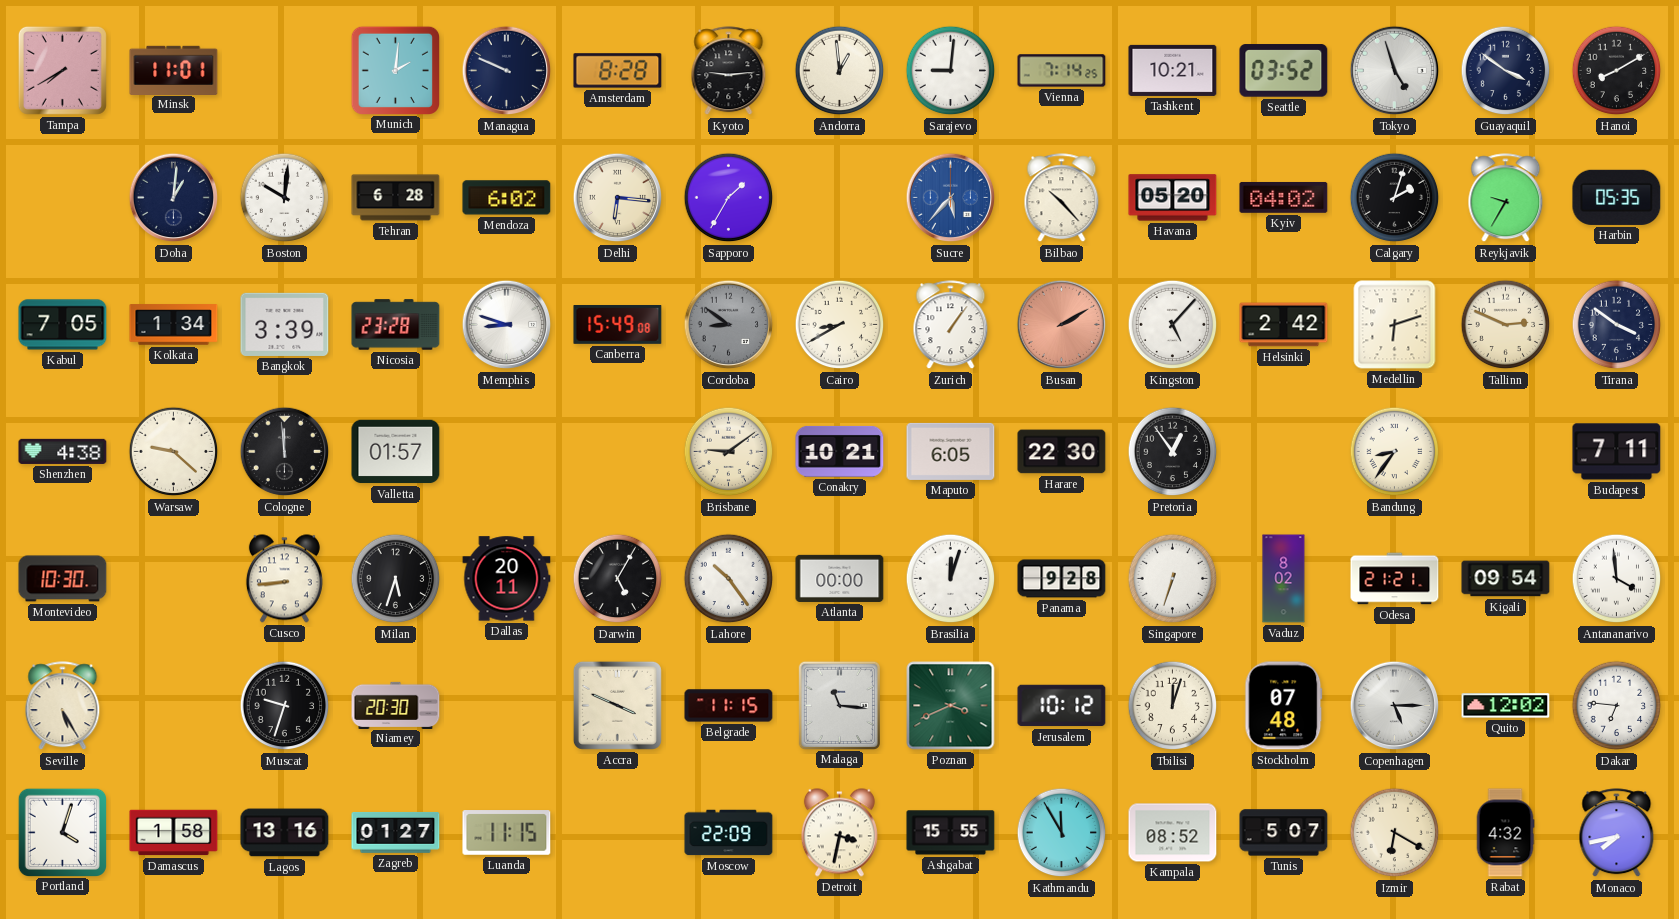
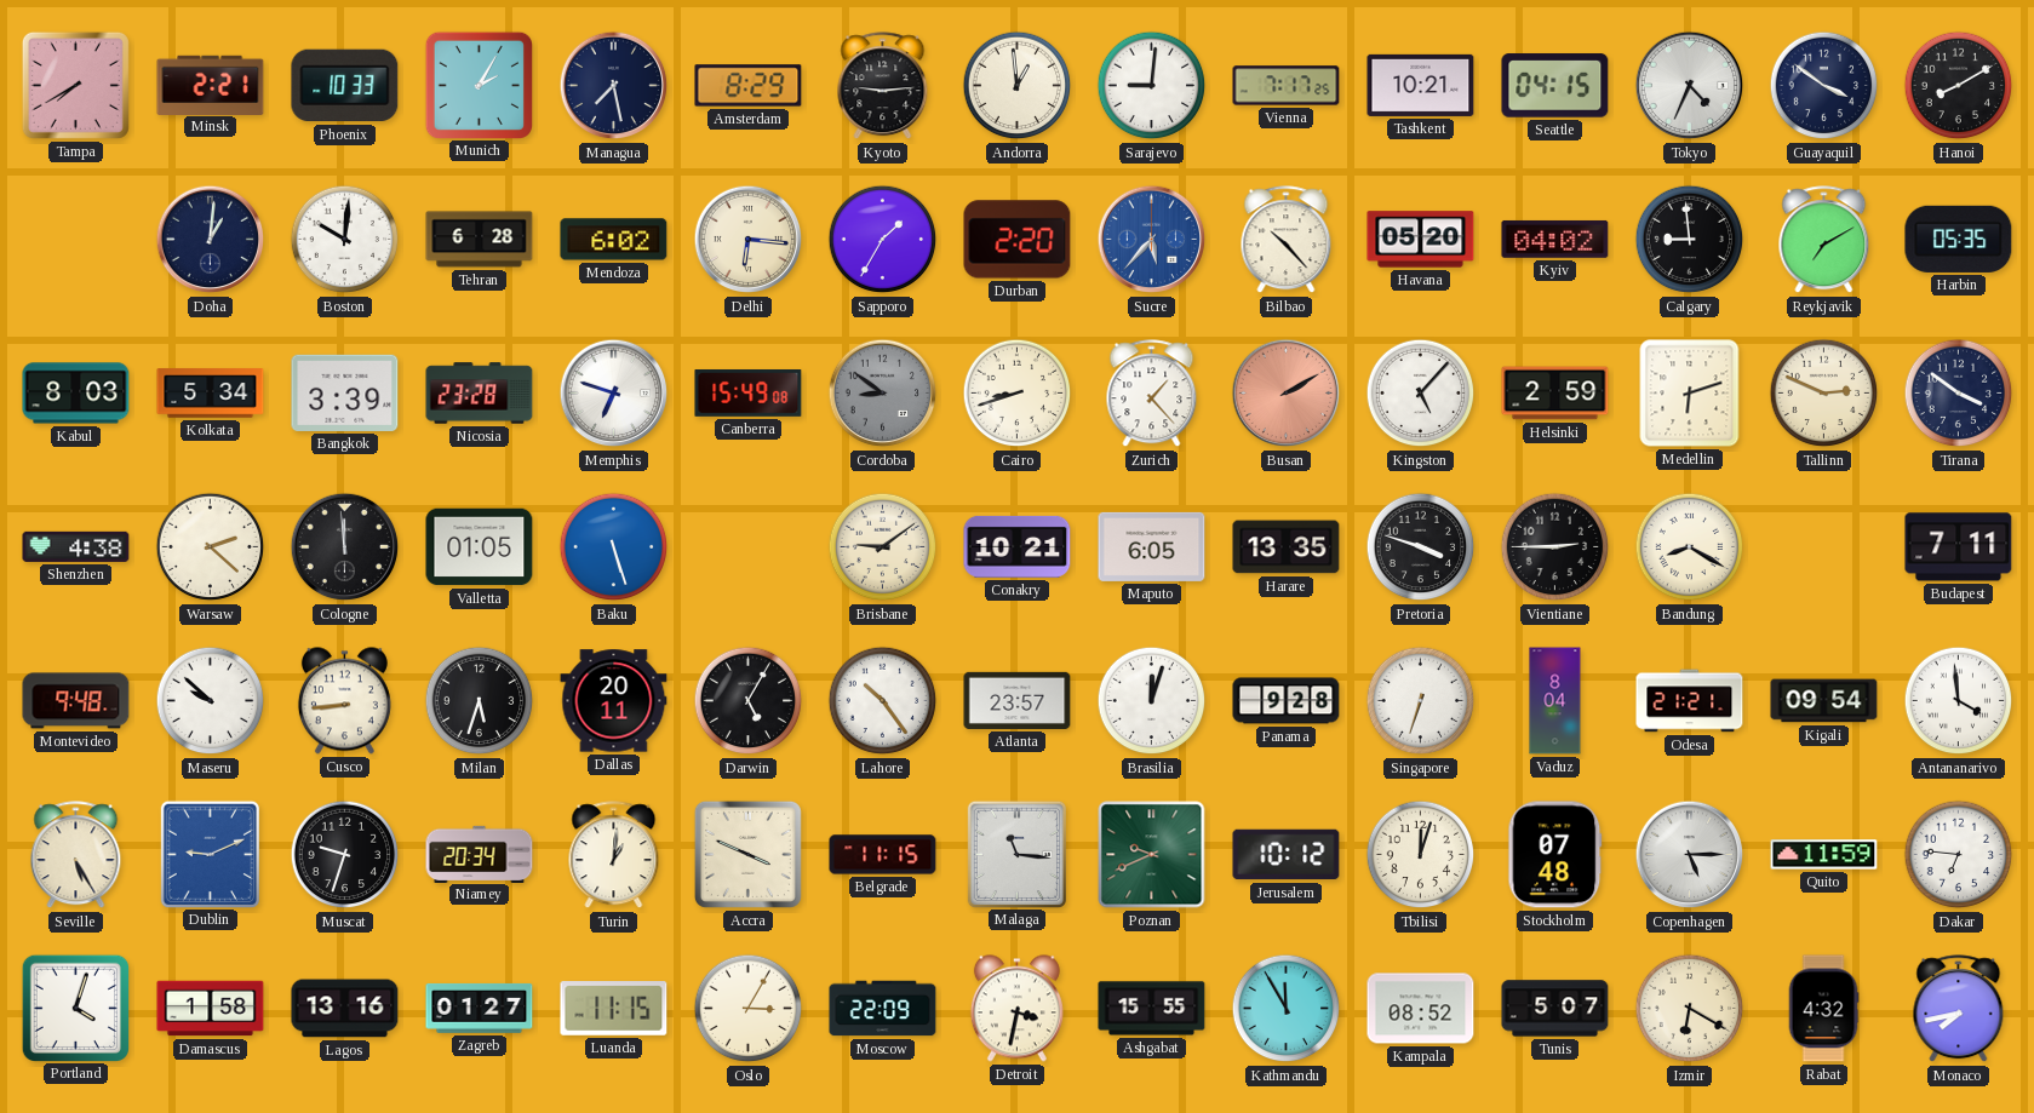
Minsk: 11:01 -> 2:21 (211, 85)
Phoenix: none -> 10:33 (345, 86)
Munich: 2:01 -> 2:05 (479, 85)
Managua: 9:49 -> 7:28 (614, 86)
Amsterdam: 8:28 -> 8:29 (749, 86)
Vienna: 7:14 -> 7:17 (1287, 86)
Seattle: 03:52 -> 04:15 (1555, 86)
Tokyo: 4:57 -> 4:34 (1690, 86)
Durban: none -> 2:20 (1018, 240)
Calgary: 2:03 -> 8:59 (1690, 240)
Reykjavik: 9:35 -> 7:10 (1824, 240)
Kabul: 7:05 -> 8:03 (76, 394)
Kolkata: 1:34 -> 5:34 (211, 394)
Memphis: 8:48 -> 6:48 (614, 394)
Cairo: 8:40 -> 8:42 (1018, 394)
Zurich: 1:06 -> 1:23 (1152, 394)
Helsinki: 2:42 -> 2:59 (1555, 394)
Warsaw: 9:22 -> 2:22 (211, 547)
Valletta: 01:57 -> 01:05 (480, 547)
Baku: none -> 5:27 (614, 547)
Harare: 22:30 -> 13:35 (1287, 547)
Pretoria: 12:54 -> 3:48 (1421, 547)
Vientiane: none -> 2:45 (1555, 547)
Bandung: 8:36 -> 8:20 (1690, 547)
Montevideo: 10:30 -> 9:48 (76, 701)
Maseru: none -> 9:52 (211, 701)
Atlanta: 00:00 -> 23:57 (1018, 700)
Vaduz: 8:02 -> 8:04 (1555, 701)
Dublin: none -> 9:11 (210, 854)
Niamey: 20:30 -> 20:34 (480, 854)
Turin: none -> 1:01 (614, 855)
Poznan: 3:41 -> 9:41 (1152, 855)
Quito: 12:02 -> 11:59 (1824, 855)
Oslo: none -> 3:05 (749, 1009)
